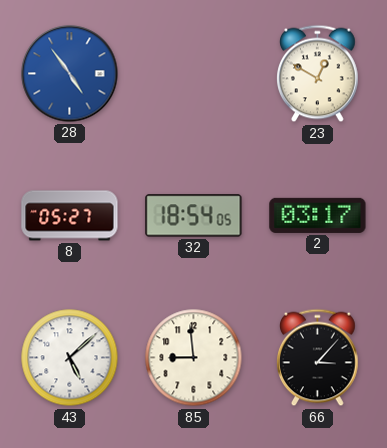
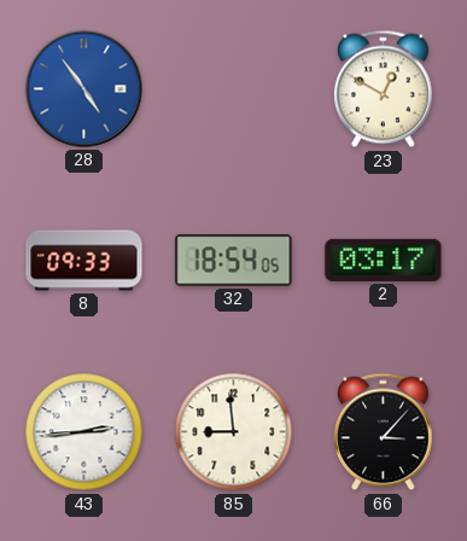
8: 05:27 -> 09:33 (84, 261)
43: 5:08 -> 2:44 (84, 432)
